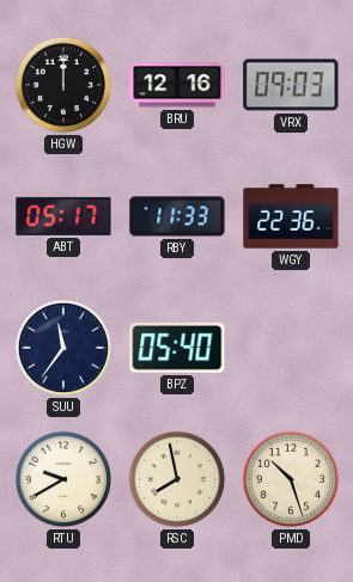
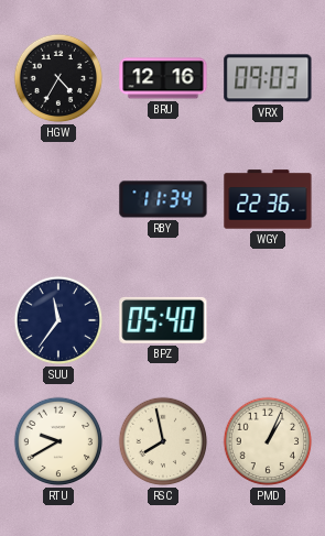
HGW: 12:00 -> 4:35 (58, 78)
ABT: 05:17 -> none (63, 216)
RBY: 11:33 -> 11:34 (163, 199)
PMD: 10:27 -> 1:04 (268, 441)
